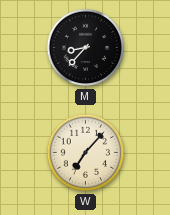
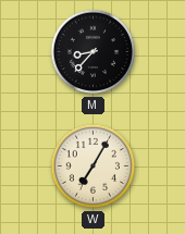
W: 7:07 -> 7:05 (94, 167)
